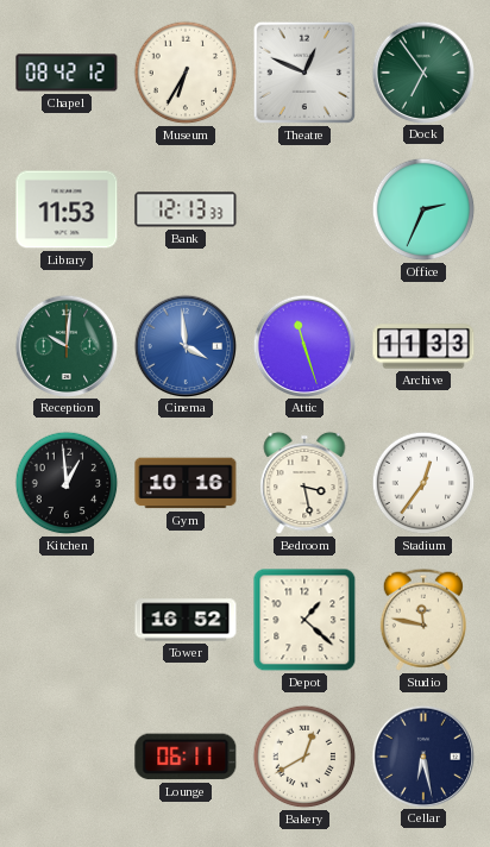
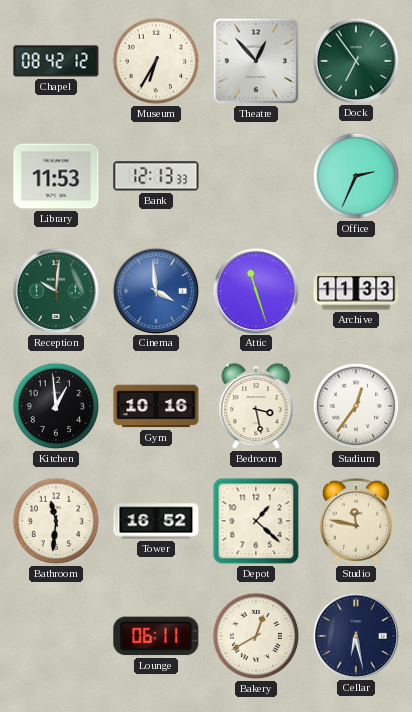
Theatre: 12:49 -> 12:53 (256, 61)
Bathroom: none -> 11:31 (56, 521)
